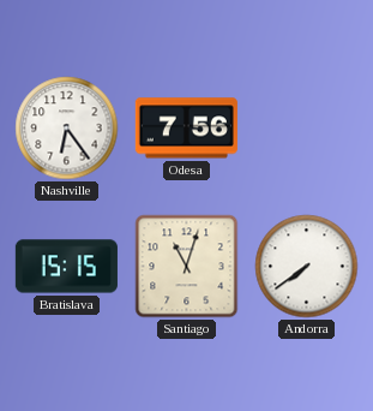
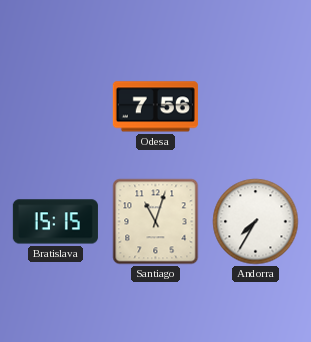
Nashville: 6:24 -> none (67, 129)
Andorra: 7:39 -> 7:35 (256, 222)
